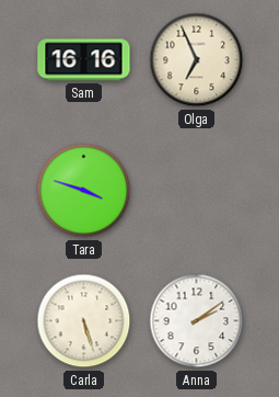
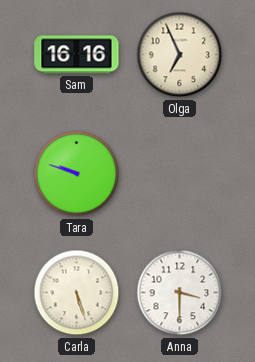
Tara: 3:48 -> 9:48 (77, 174)
Anna: 2:09 -> 3:30 (180, 293)
